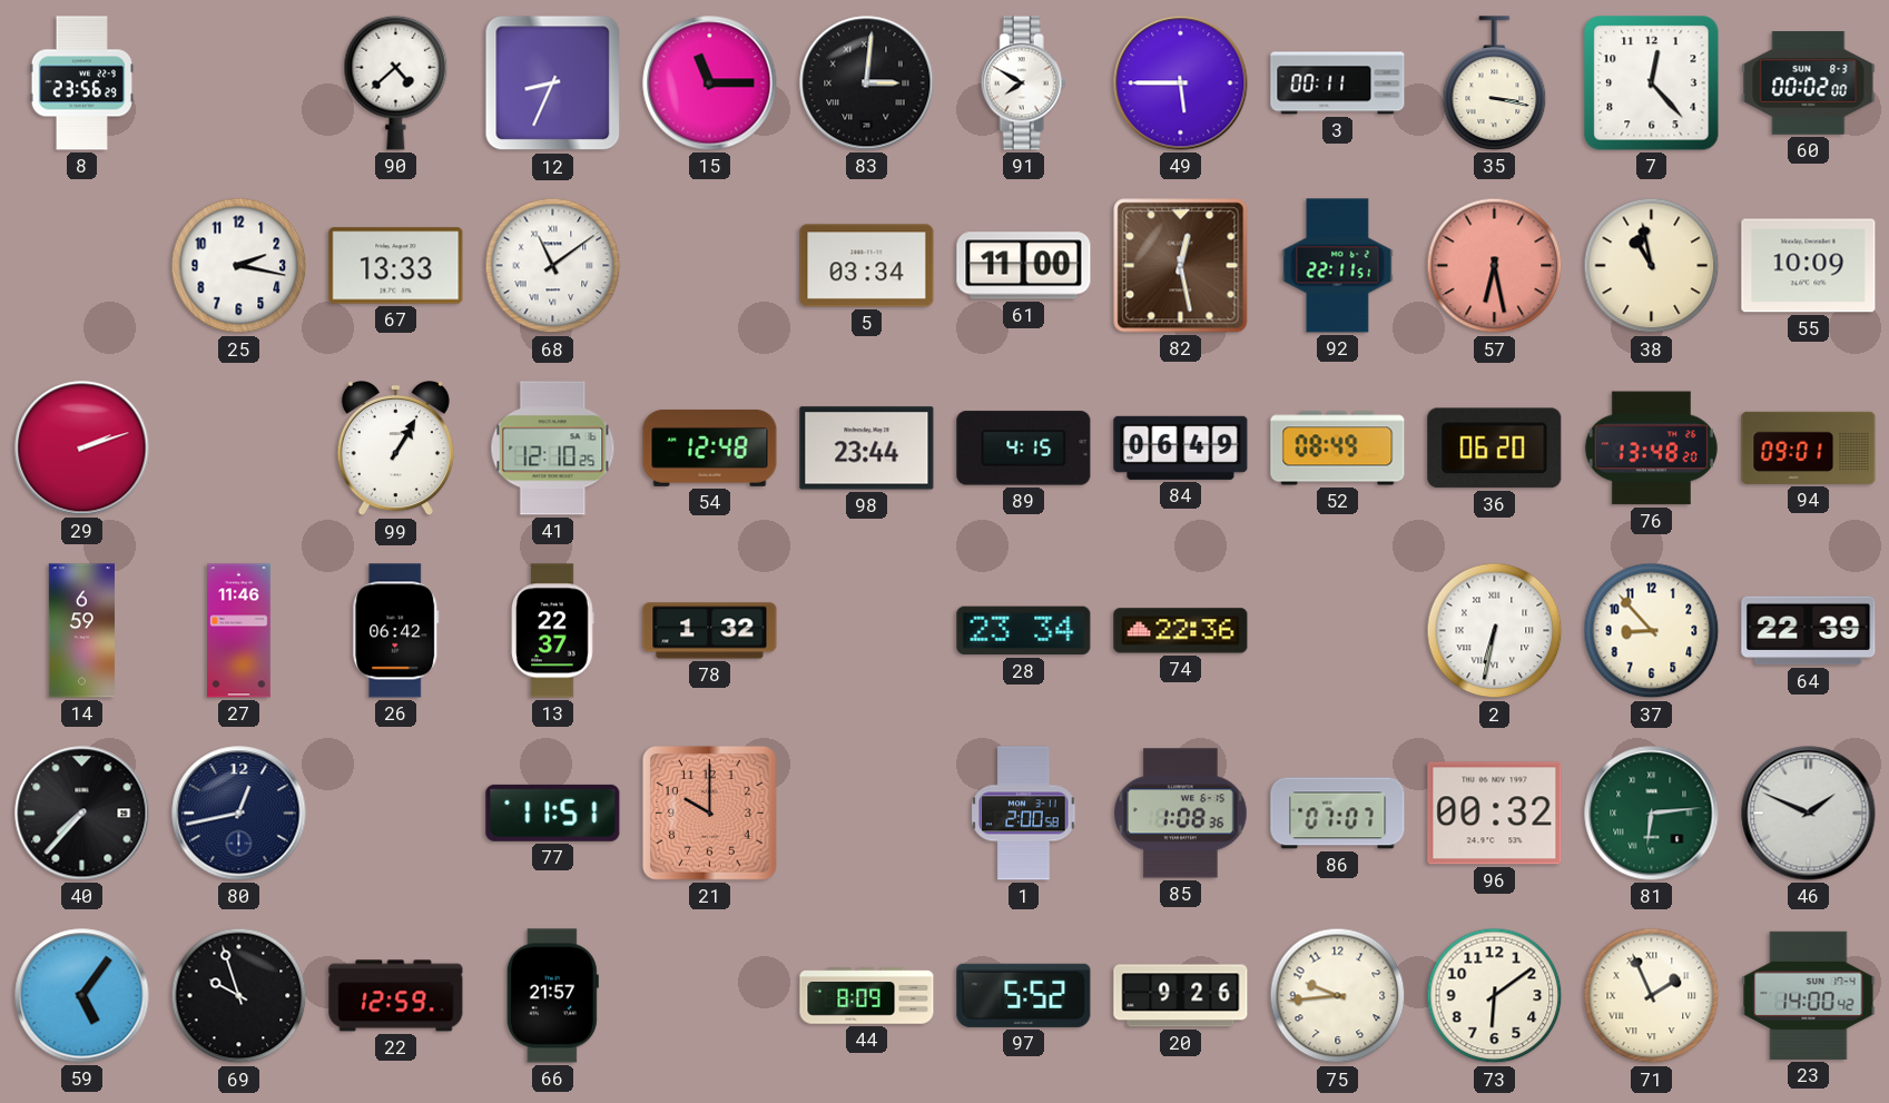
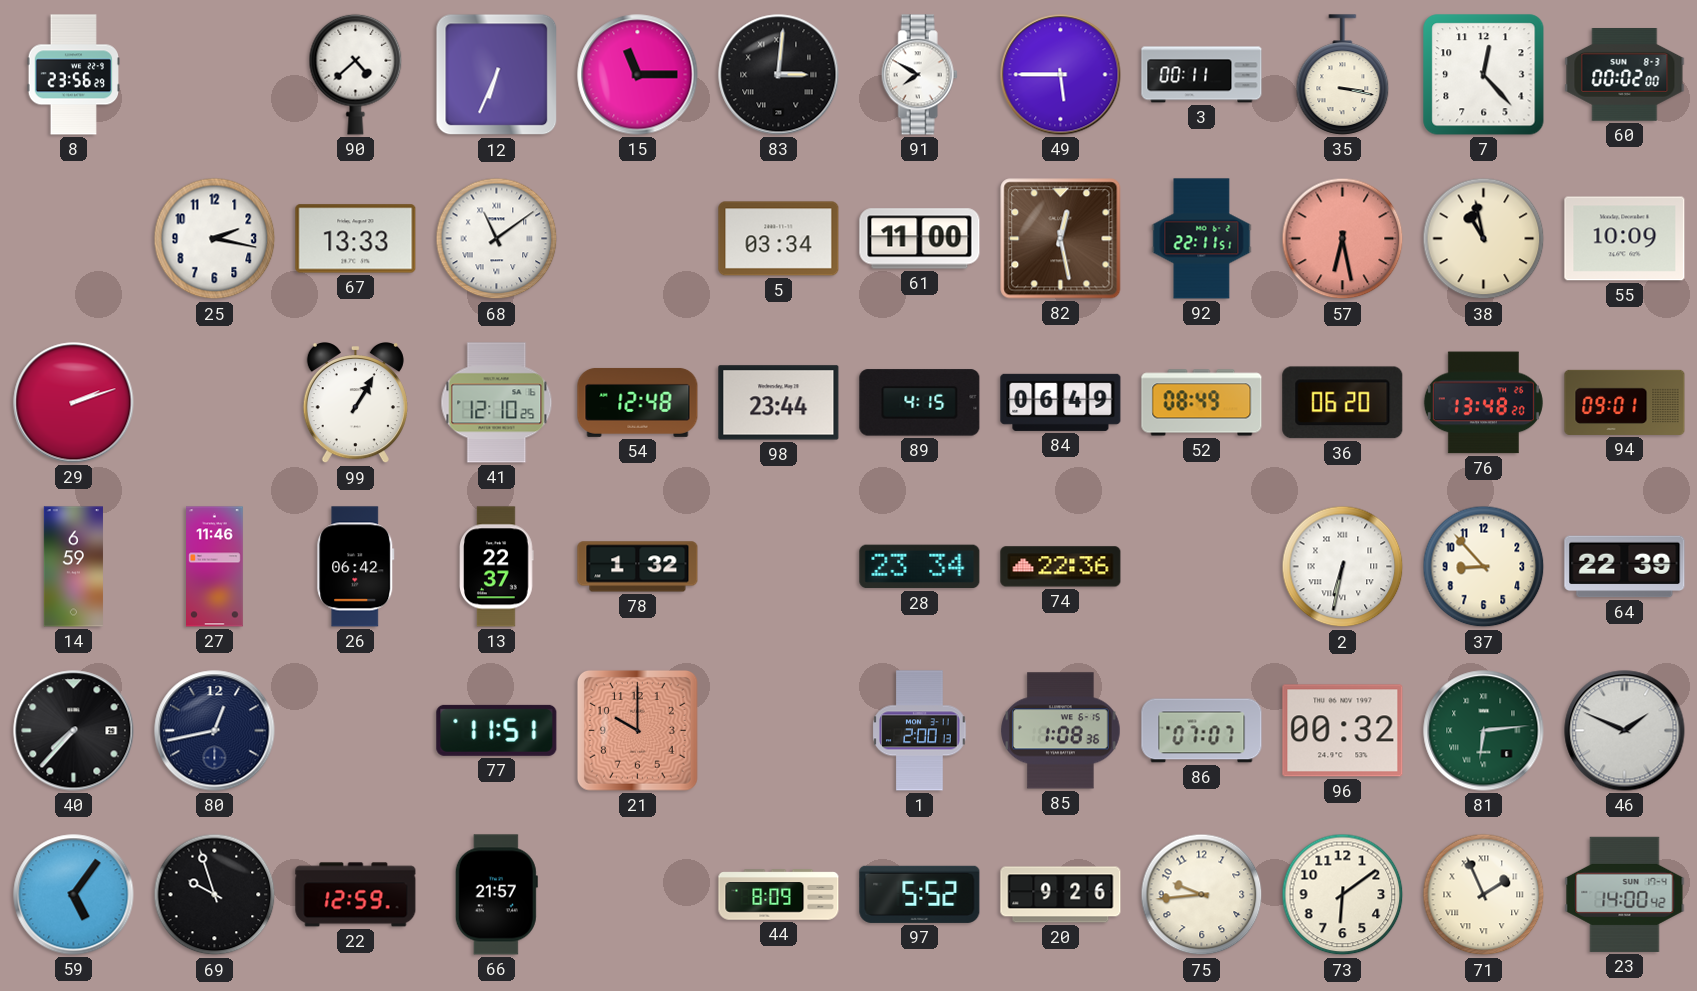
12: 8:34 -> 6:34 (497, 75)
1: 2:00:58 -> 2:00:13 (920, 731)
